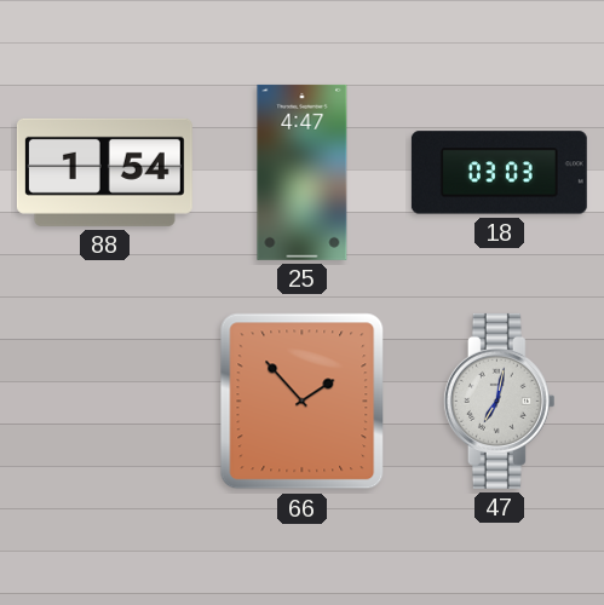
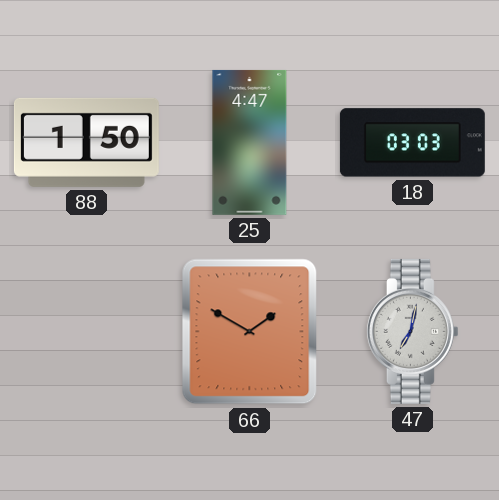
88: 1:54 -> 1:50 (86, 142)
66: 1:53 -> 1:50 (250, 332)
